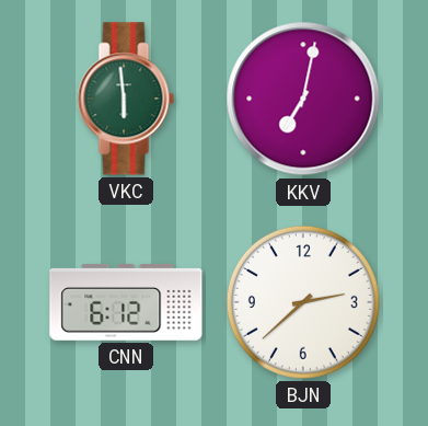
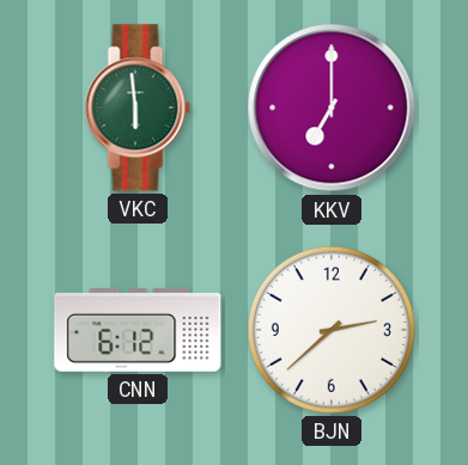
KKV: 7:02 -> 7:00 (332, 108)
